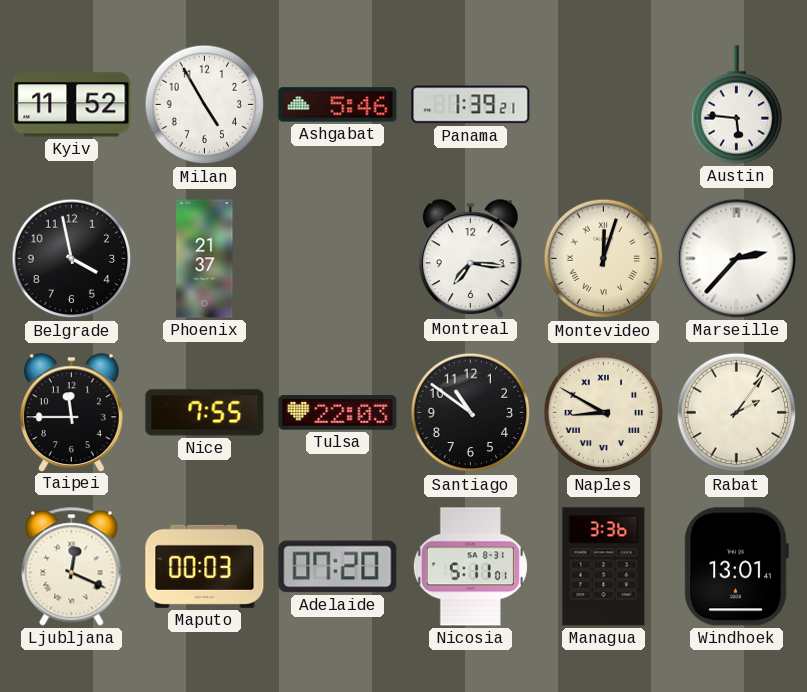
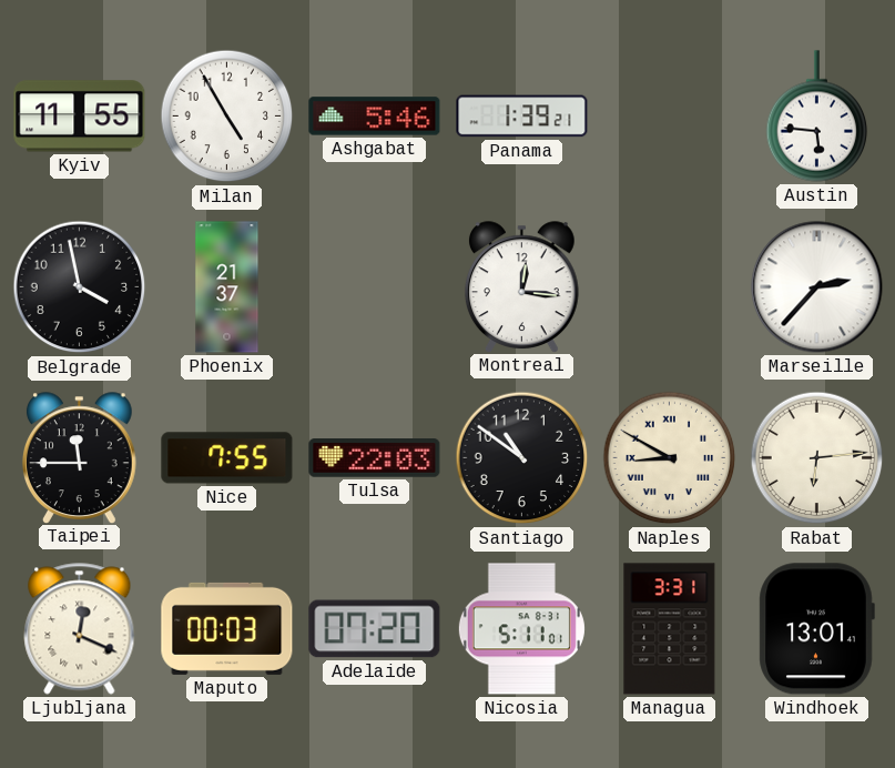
Kyiv: 11:52 -> 11:55 (80, 117)
Montreal: 7:16 -> 12:16 (521, 286)
Montevideo: 12:03 -> none (604, 259)
Rabat: 2:06 -> 6:14 (817, 458)
Managua: 3:36 -> 3:31 (670, 629)
